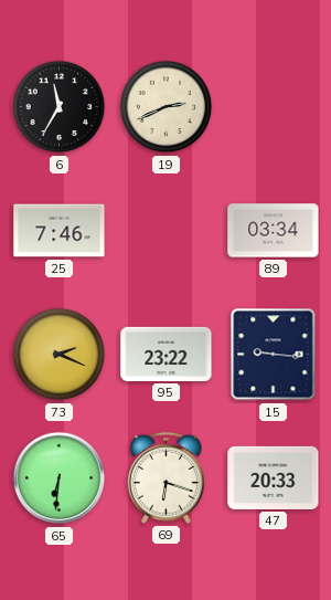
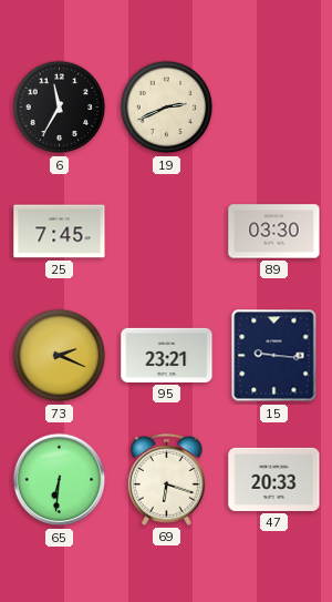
25: 7:46 -> 7:45 (60, 232)
89: 03:34 -> 03:30 (274, 232)
95: 23:22 -> 23:21 (167, 355)
